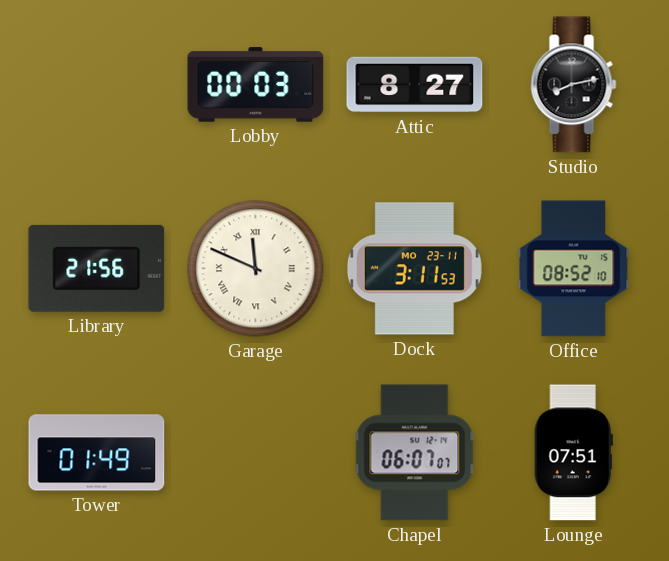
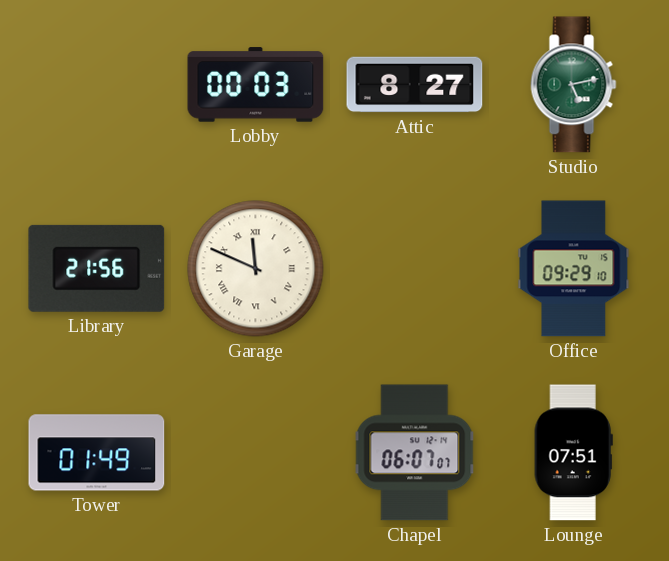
Studio: 8:13 -> 5:13 (574, 85)
Studio dial: black -> green (574, 85)
Dock: 3:11 -> none (414, 269)
Office: 08:52 -> 09:29 (574, 269)
